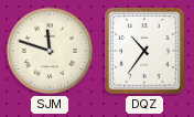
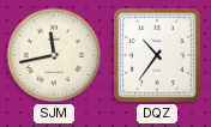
SJM: 11:48 -> 11:43 (54, 55)
